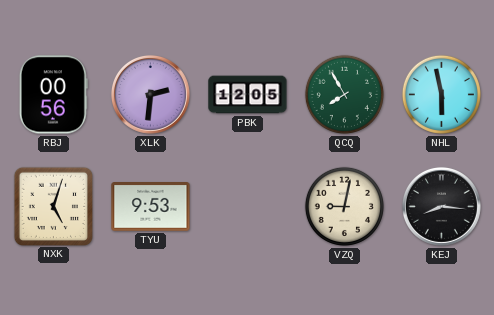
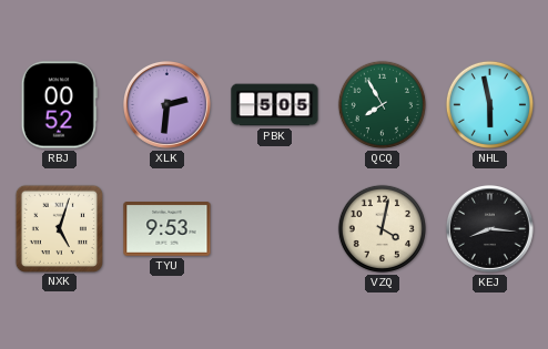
RBJ: 00:56 -> 00:52 (59, 105)
PBK: 12:05 -> 5:05 (275, 105)
VZQ: 9:02 -> 4:02 (382, 228)
